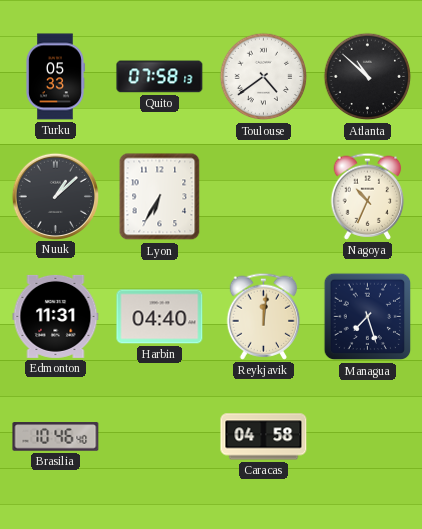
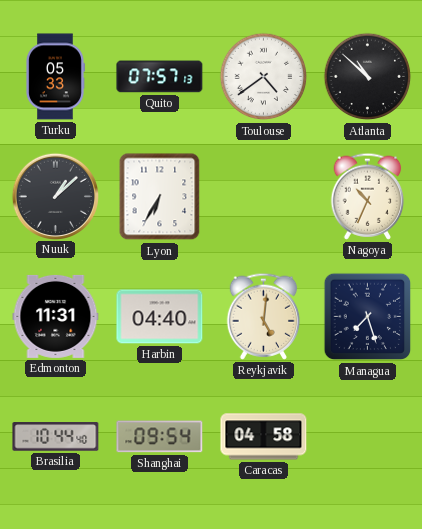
Quito: 07:58 -> 07:57 (160, 77)
Reykjavik: 12:01 -> 5:01 (264, 316)
Brasilia: 10:46 -> 10:44 (56, 437)
Shanghai: none -> 09:54 (160, 437)
